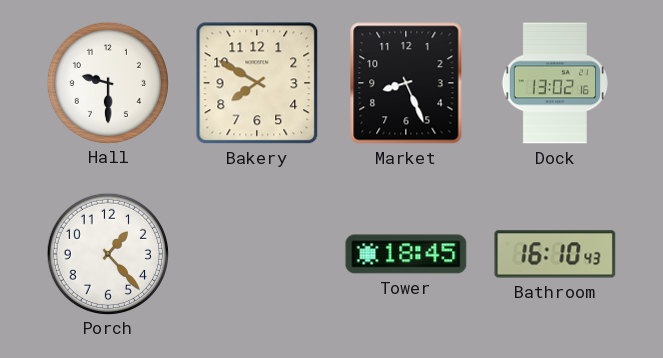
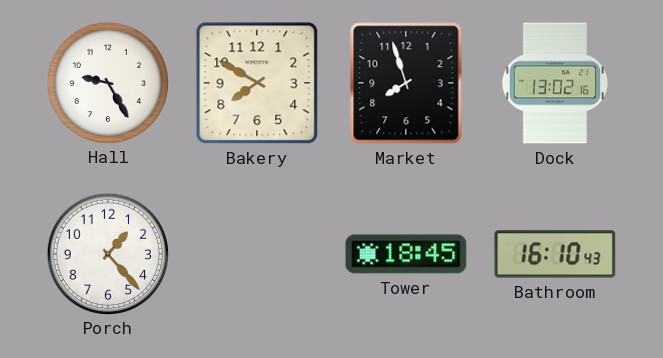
Hall: 9:30 -> 9:25 (107, 82)
Market: 8:26 -> 7:57 (406, 83)
